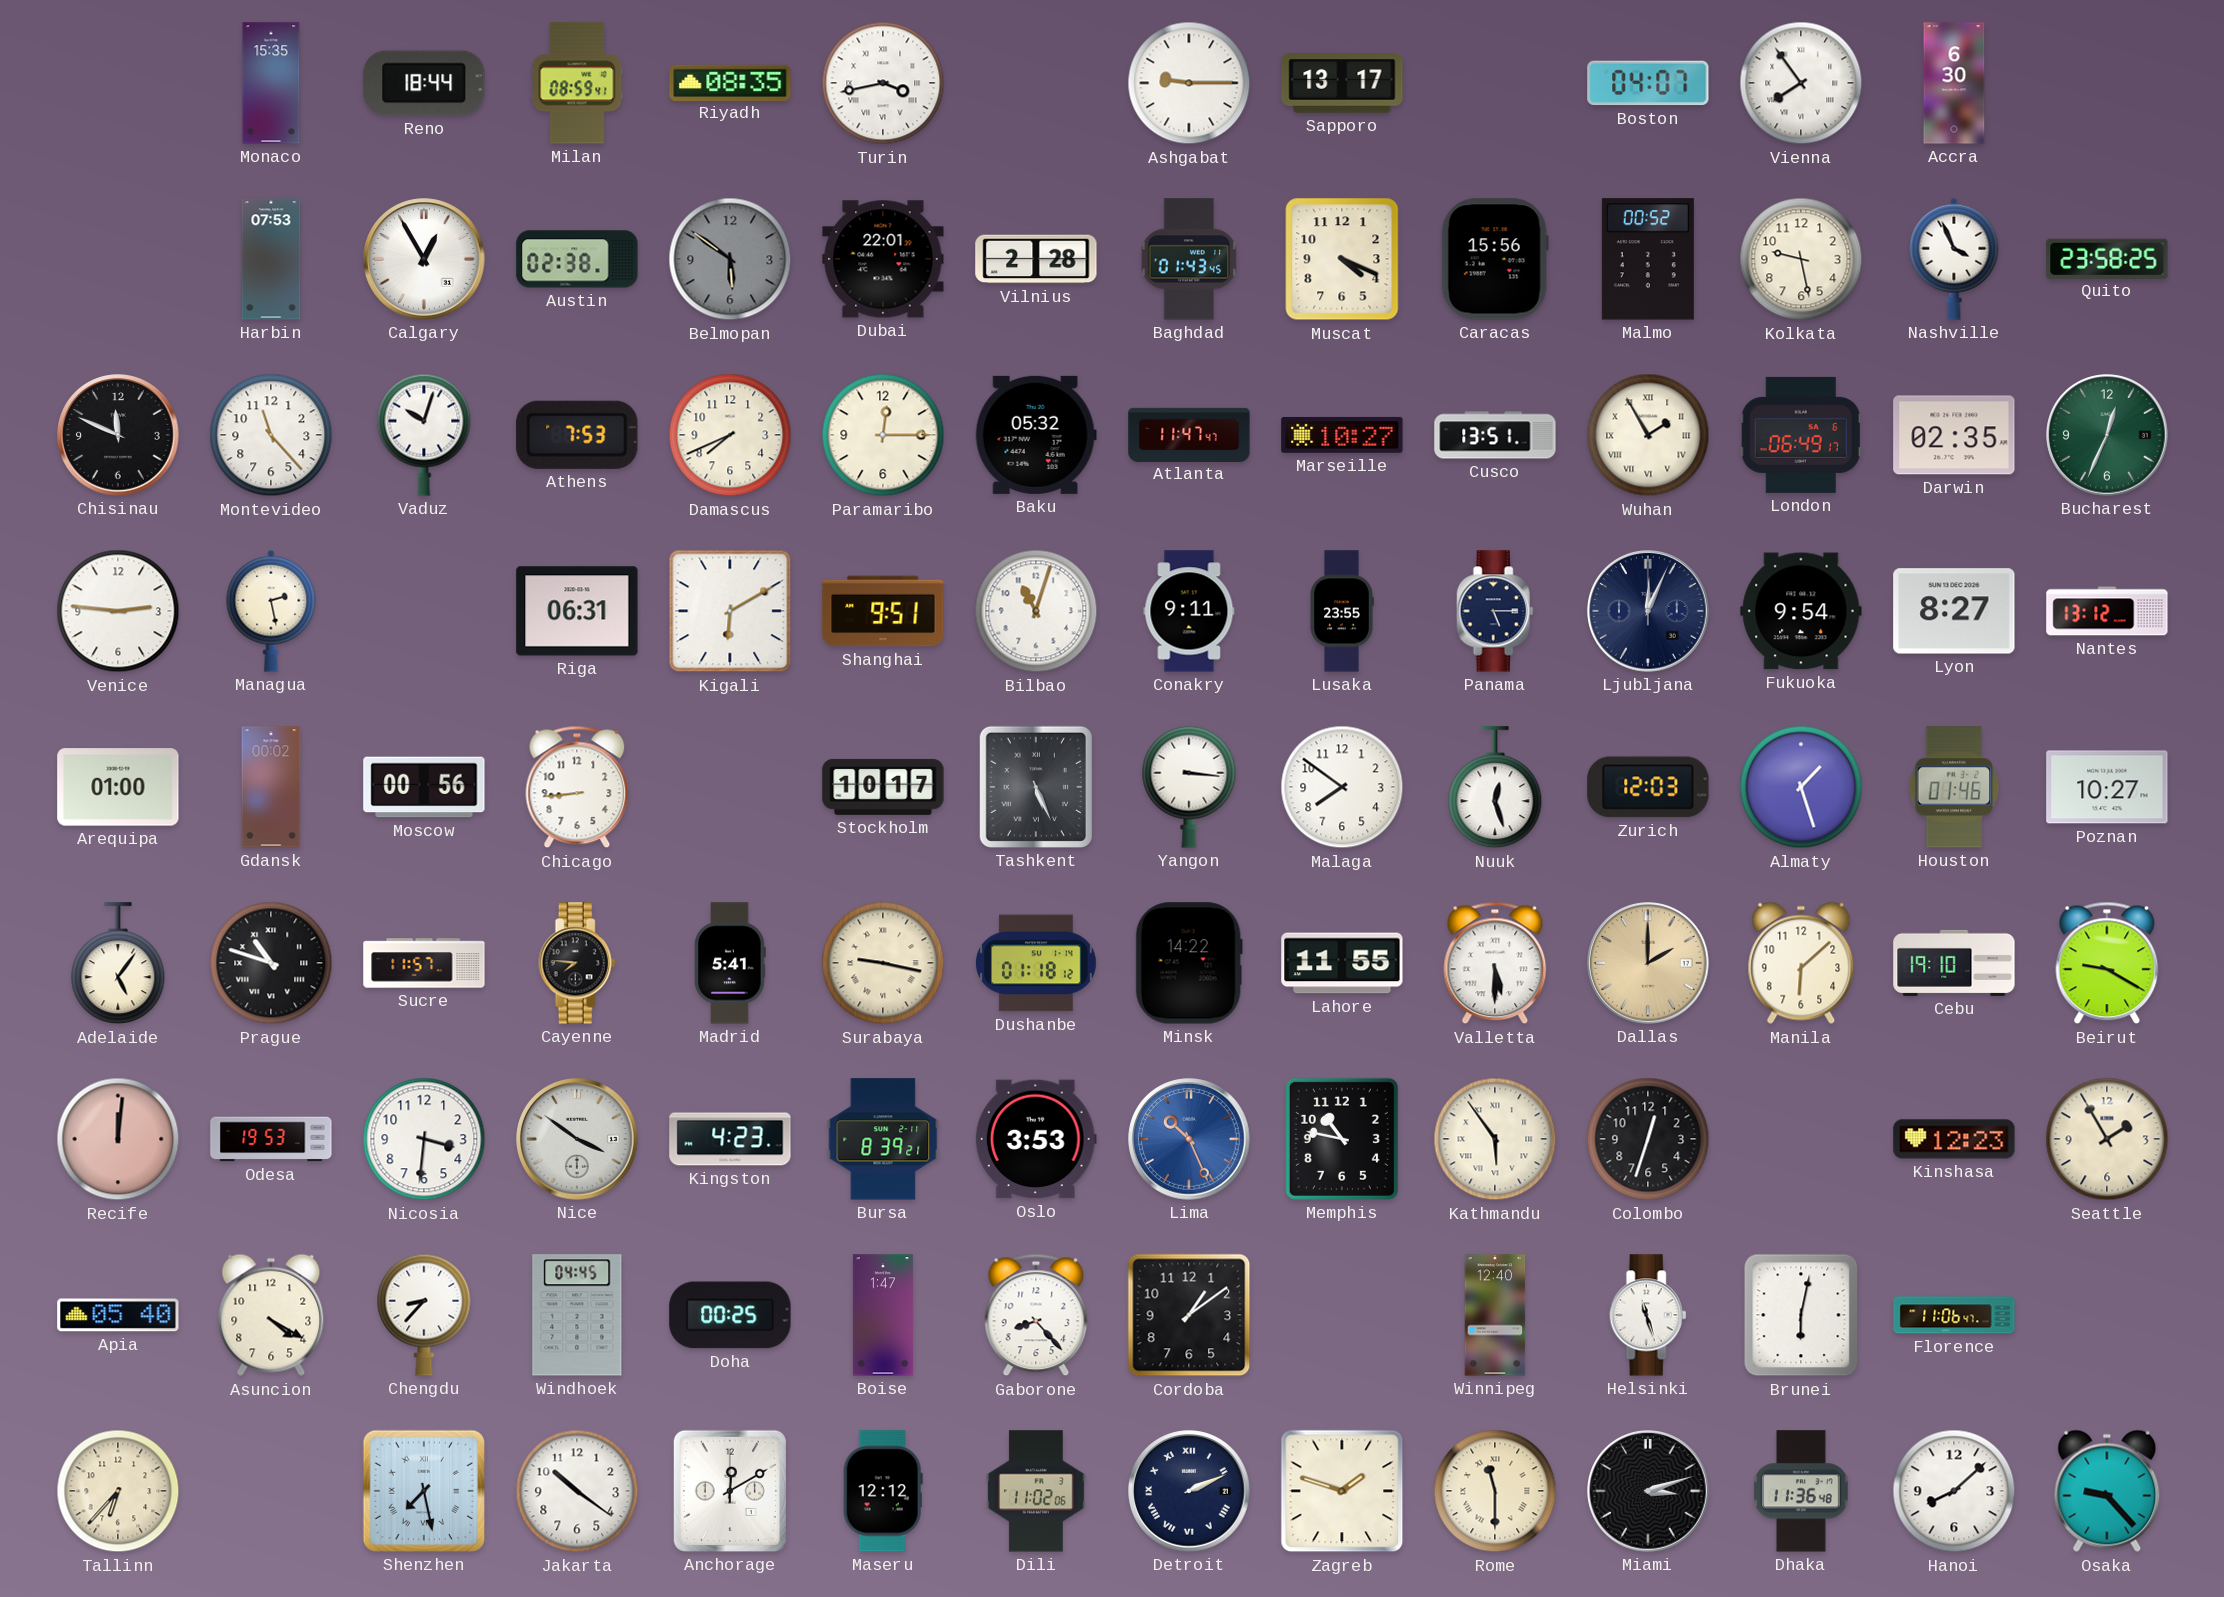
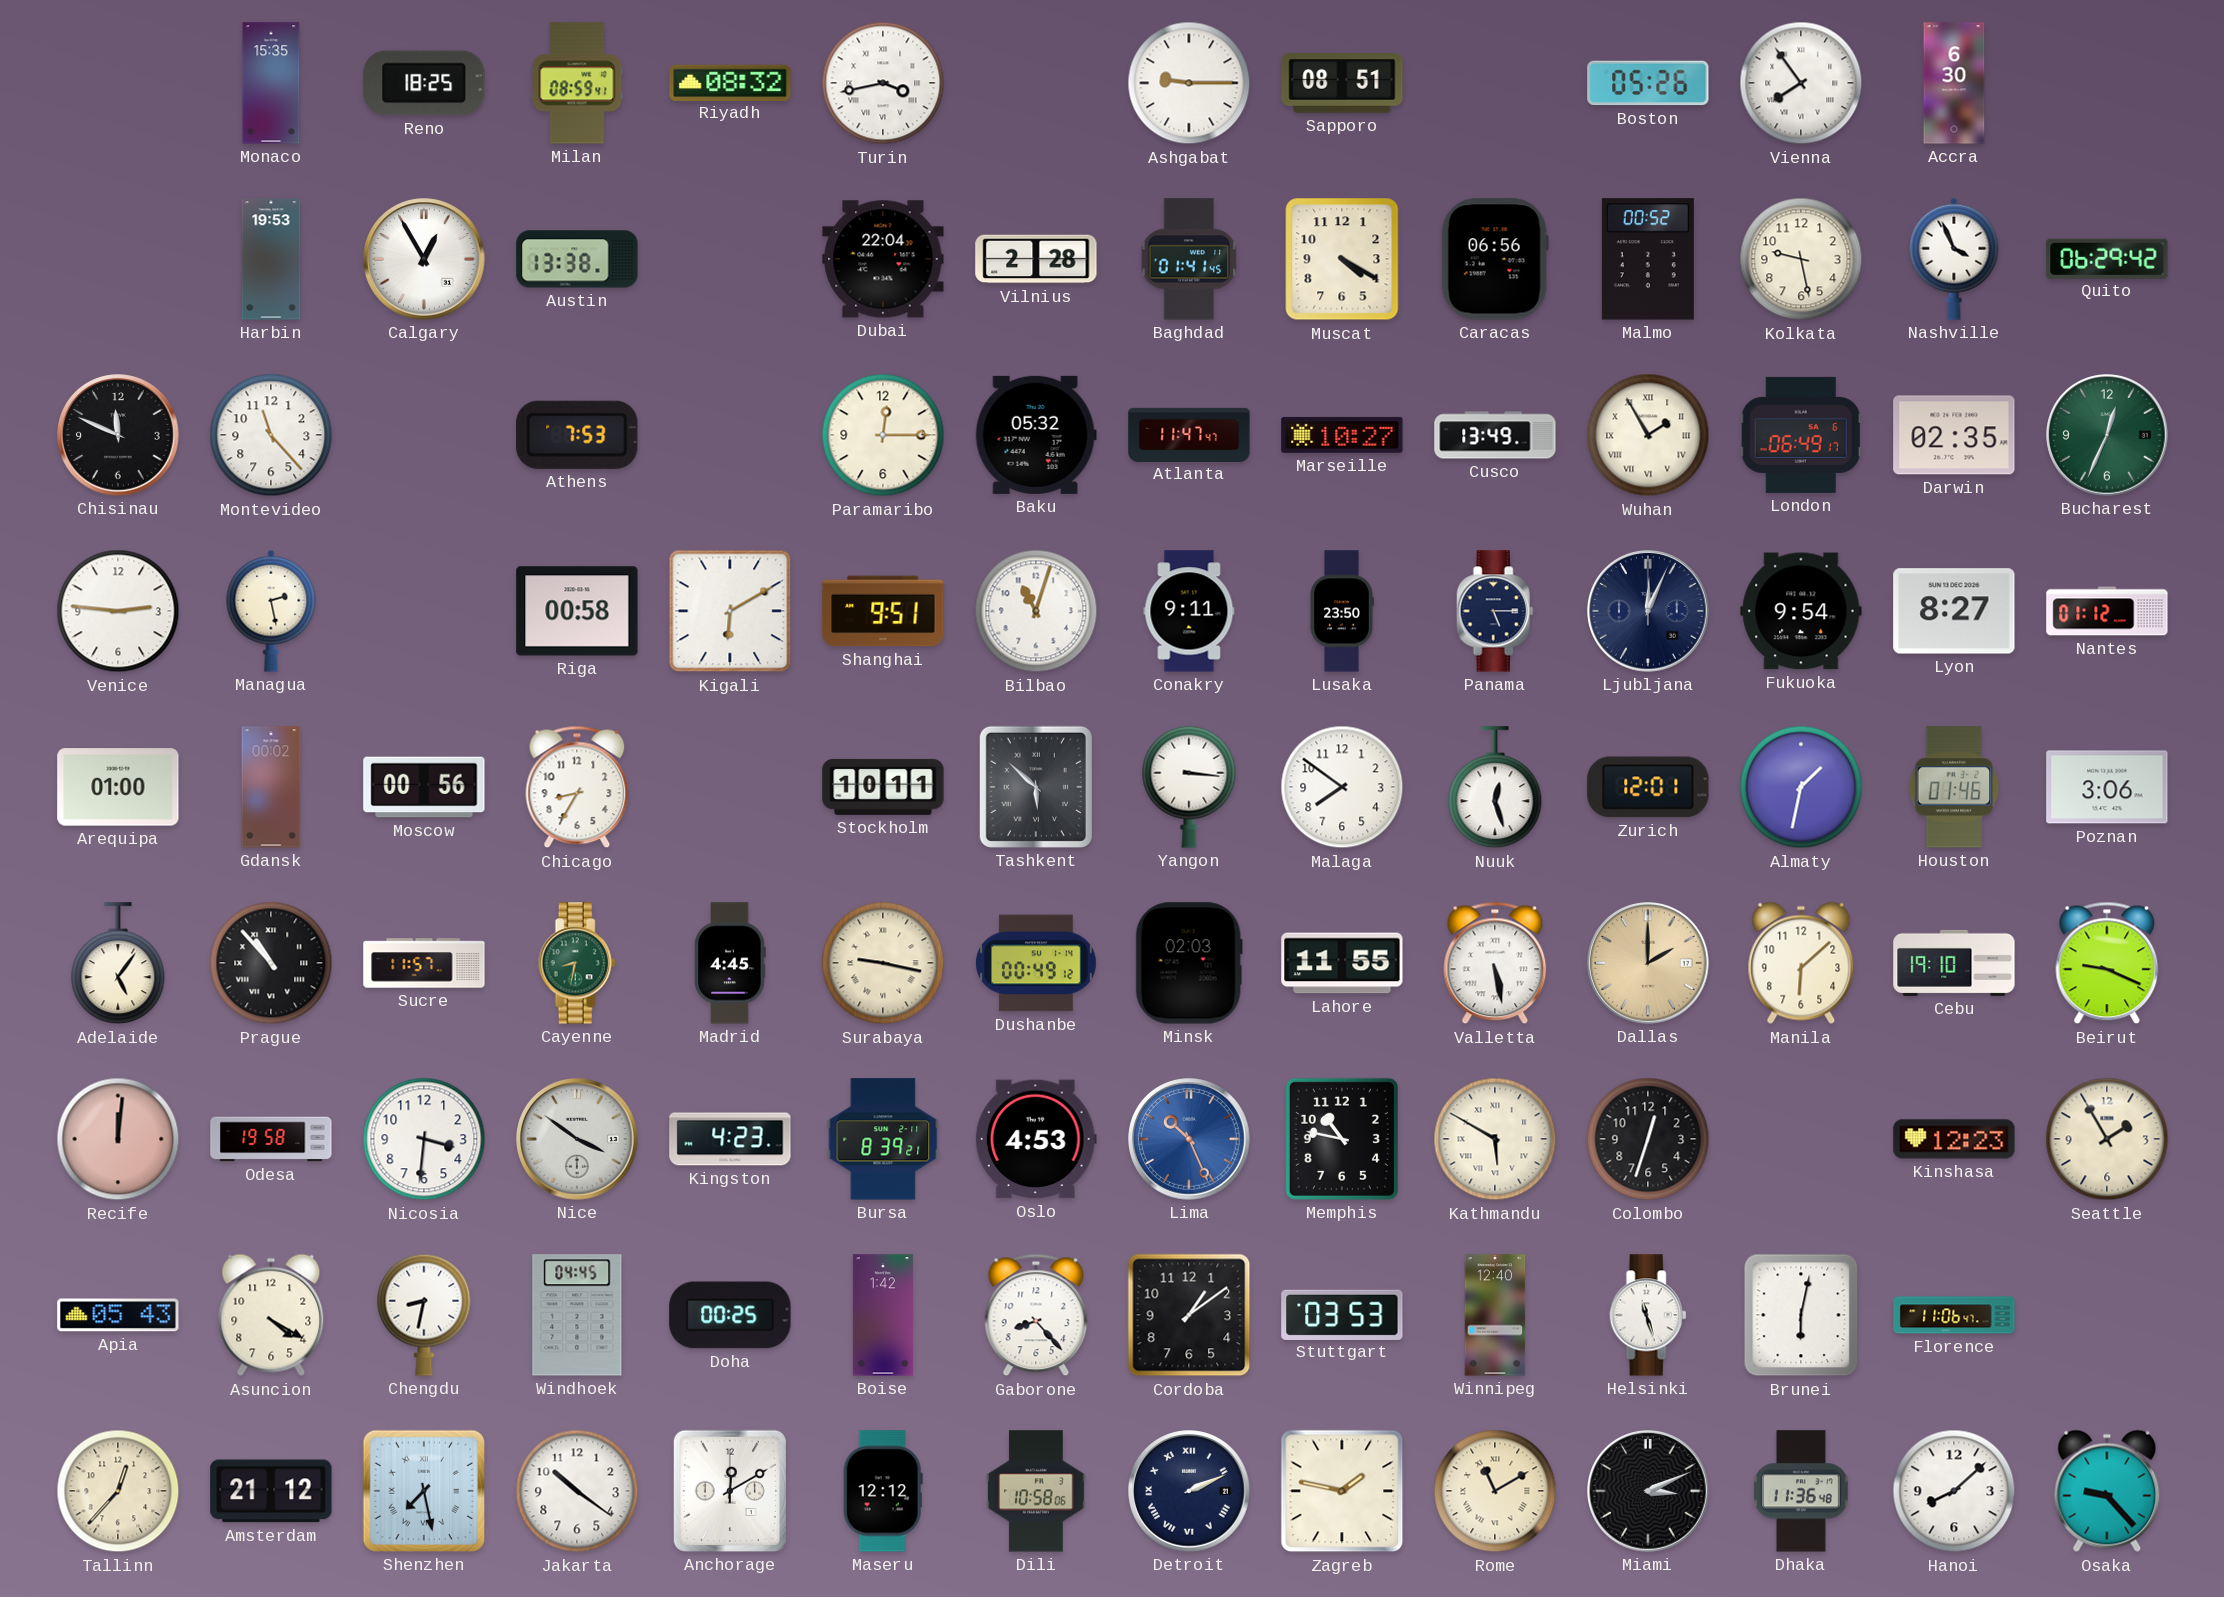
Reno: 18:44 -> 18:25 (424, 83)
Riyadh: 08:35 -> 08:32 (730, 82)
Sapporo: 13:17 -> 08:51 (1342, 83)
Boston: 04:07 -> 05:26 (1648, 83)
Harbin: 07:53 -> 19:53 (271, 259)
Austin: 02:38 -> 13:38 (577, 259)
Belmopan: 5:51 -> none (730, 259)
Dubai: 22:01 -> 22:04 (883, 259)
Baghdad: 01:43 -> 01:41 (1189, 259)
Muscat: 4:19 -> 4:20 (1342, 259)
Caracas: 15:56 -> 06:56 (1495, 259)
Quito: 23:58 -> 06:29 (2107, 258)
Vaduz: 10:03 -> none (424, 435)
Damascus: 7:41 -> none (730, 435)
Cusco: 13:51 -> 13:49 (1495, 435)
Riga: 06:31 -> 00:58 (577, 611)
Lusaka: 23:55 -> 23:50 (1342, 611)
Nantes: 13:12 -> 01:12 (2107, 611)
Chicago: 8:44 -> 8:35 (577, 787)
Stockholm: 10:17 -> 10:11 (883, 787)
Tashkent: 5:26 -> 5:52 (1036, 787)
Zurich: 12:03 -> 12:01 (1648, 787)
Almaty: 1:27 -> 1:32 (1801, 787)
Poznan: 10:27 -> 3:06 (2107, 787)
Prague: 10:48 -> 10:53 (271, 963)
Cayenne: 7:46 -> 8:32 (577, 963)
Cayenne dial: black -> green (577, 963)
Madrid: 5:41 -> 4:45 (730, 963)
Dushanbe: 01:18 -> 00:49 (1037, 963)
Minsk: 14:22 -> 02:03 (1189, 963)
Valletta: 5:30 -> 5:28 (1495, 963)
Beirut: 9:20 -> 9:19 (2107, 963)
Odesa: 19:53 -> 19:58 (271, 1139)
Oslo: 3:53 -> 4:53 (1036, 1139)
Kathmandu: 5:54 -> 5:50 (1495, 1139)
Apia: 05:40 -> 05:43 (118, 1315)
Chengdu: 8:37 -> 8:32 (424, 1315)
Boise: 1:47 -> 1:42 (883, 1315)
Stuttgart: none -> 03:53 (1342, 1314)
Tallinn: 6:37 -> 12:37 (118, 1491)
Amsterdam: none -> 21:12 (271, 1491)
Dili: 11:02 -> 10:58 (1036, 1491)
Zagreb: 1:48 -> 1:47 (1342, 1491)
Rome: 11:30 -> 11:10 (1495, 1491)
Miami: 3:12 -> 3:11 (1648, 1491)
